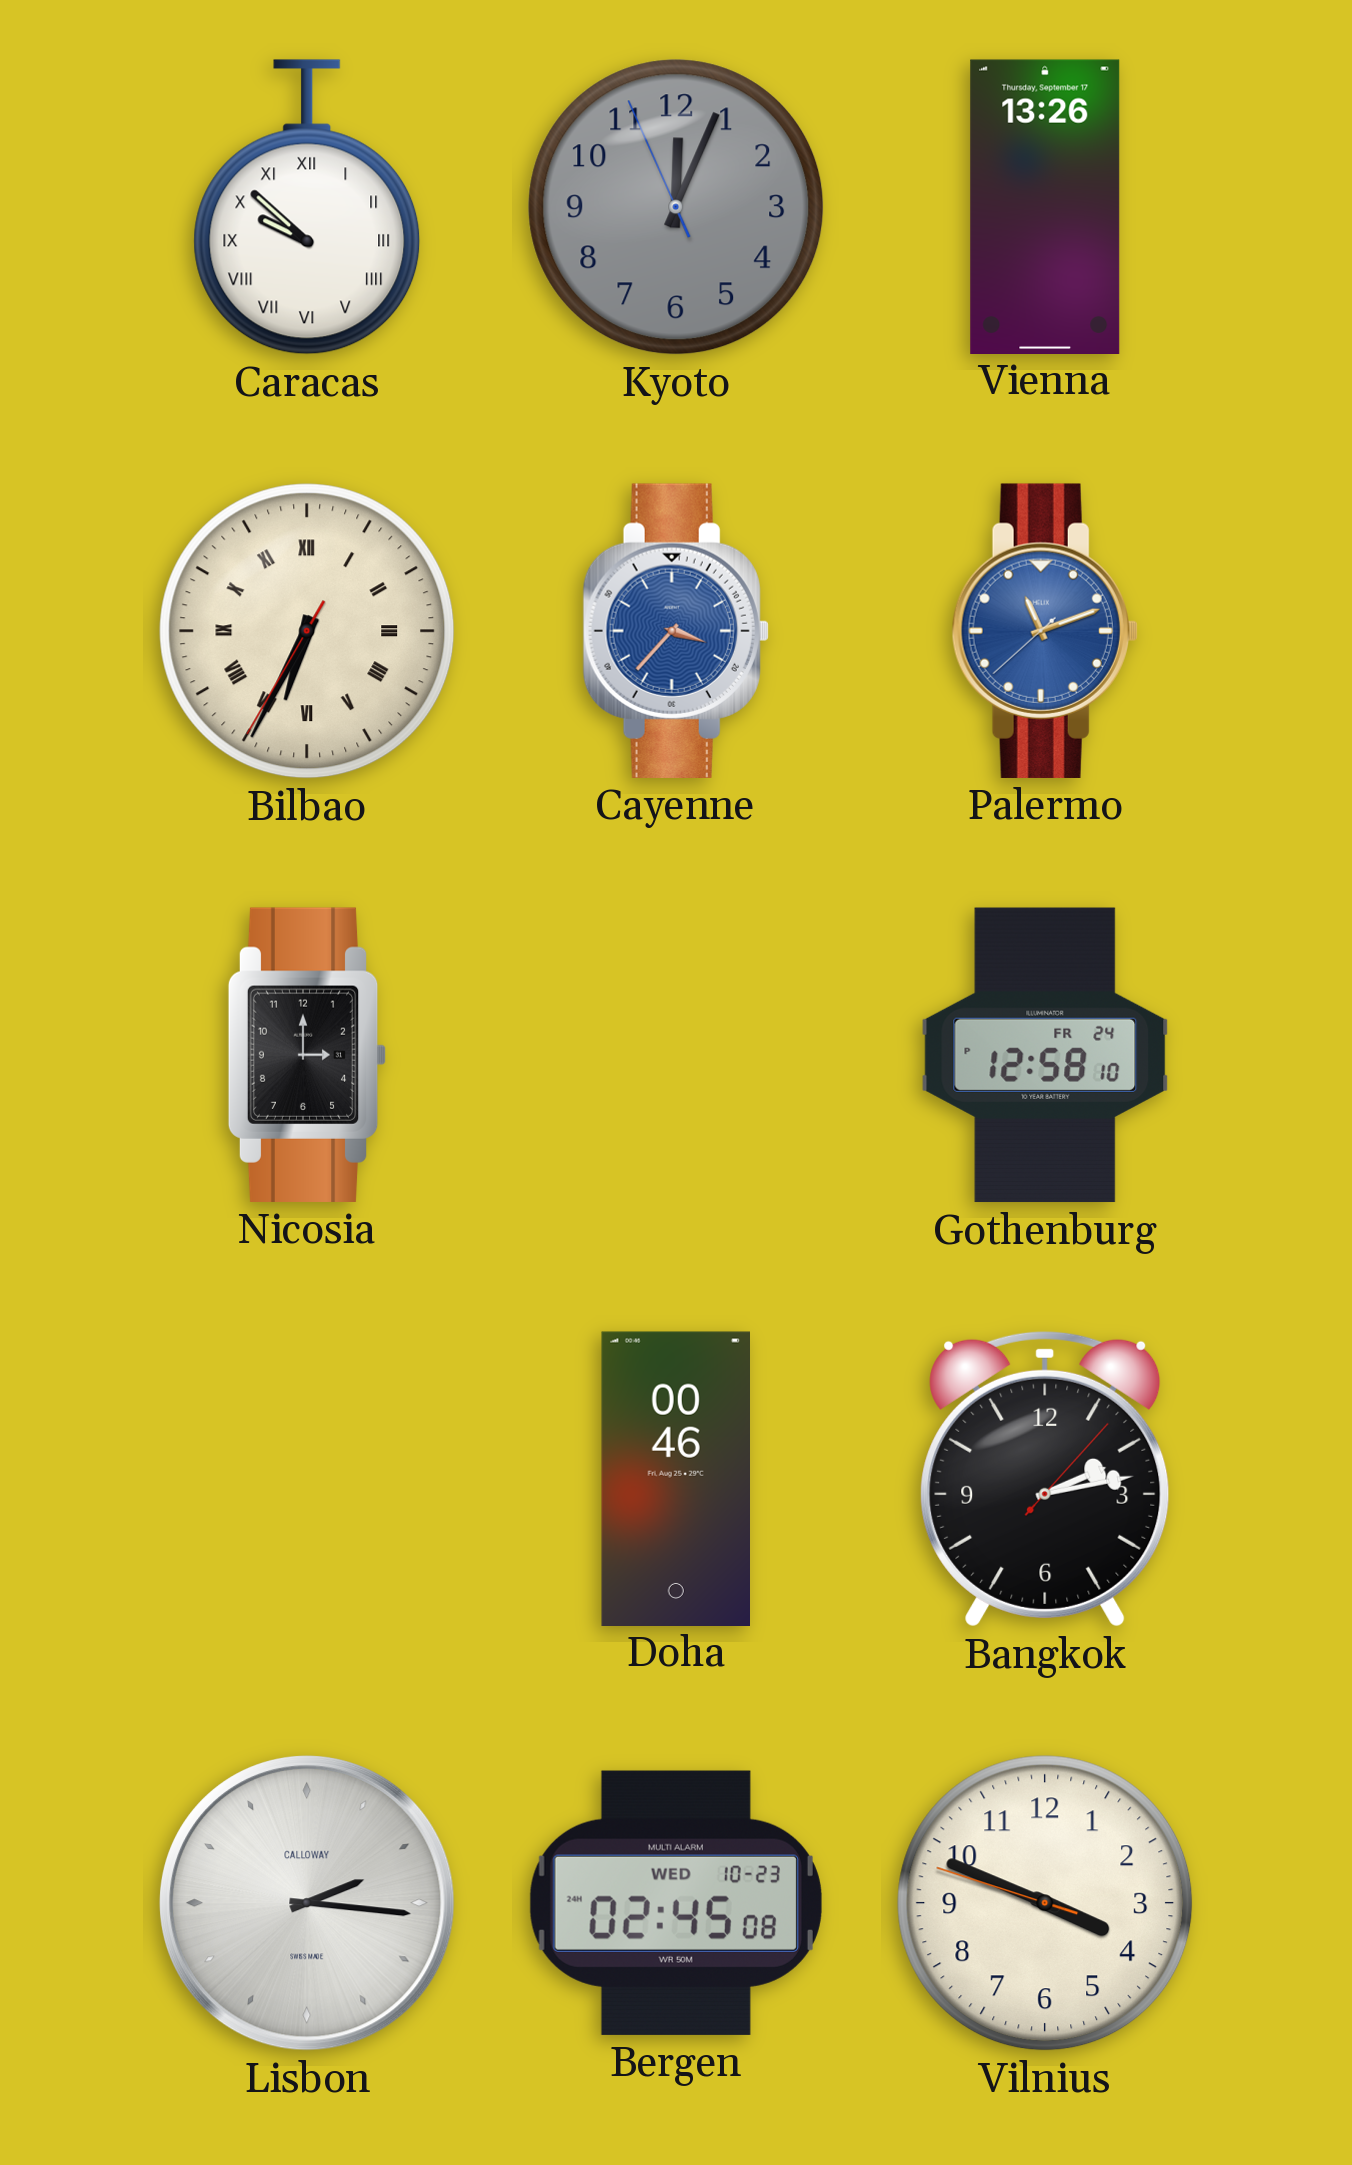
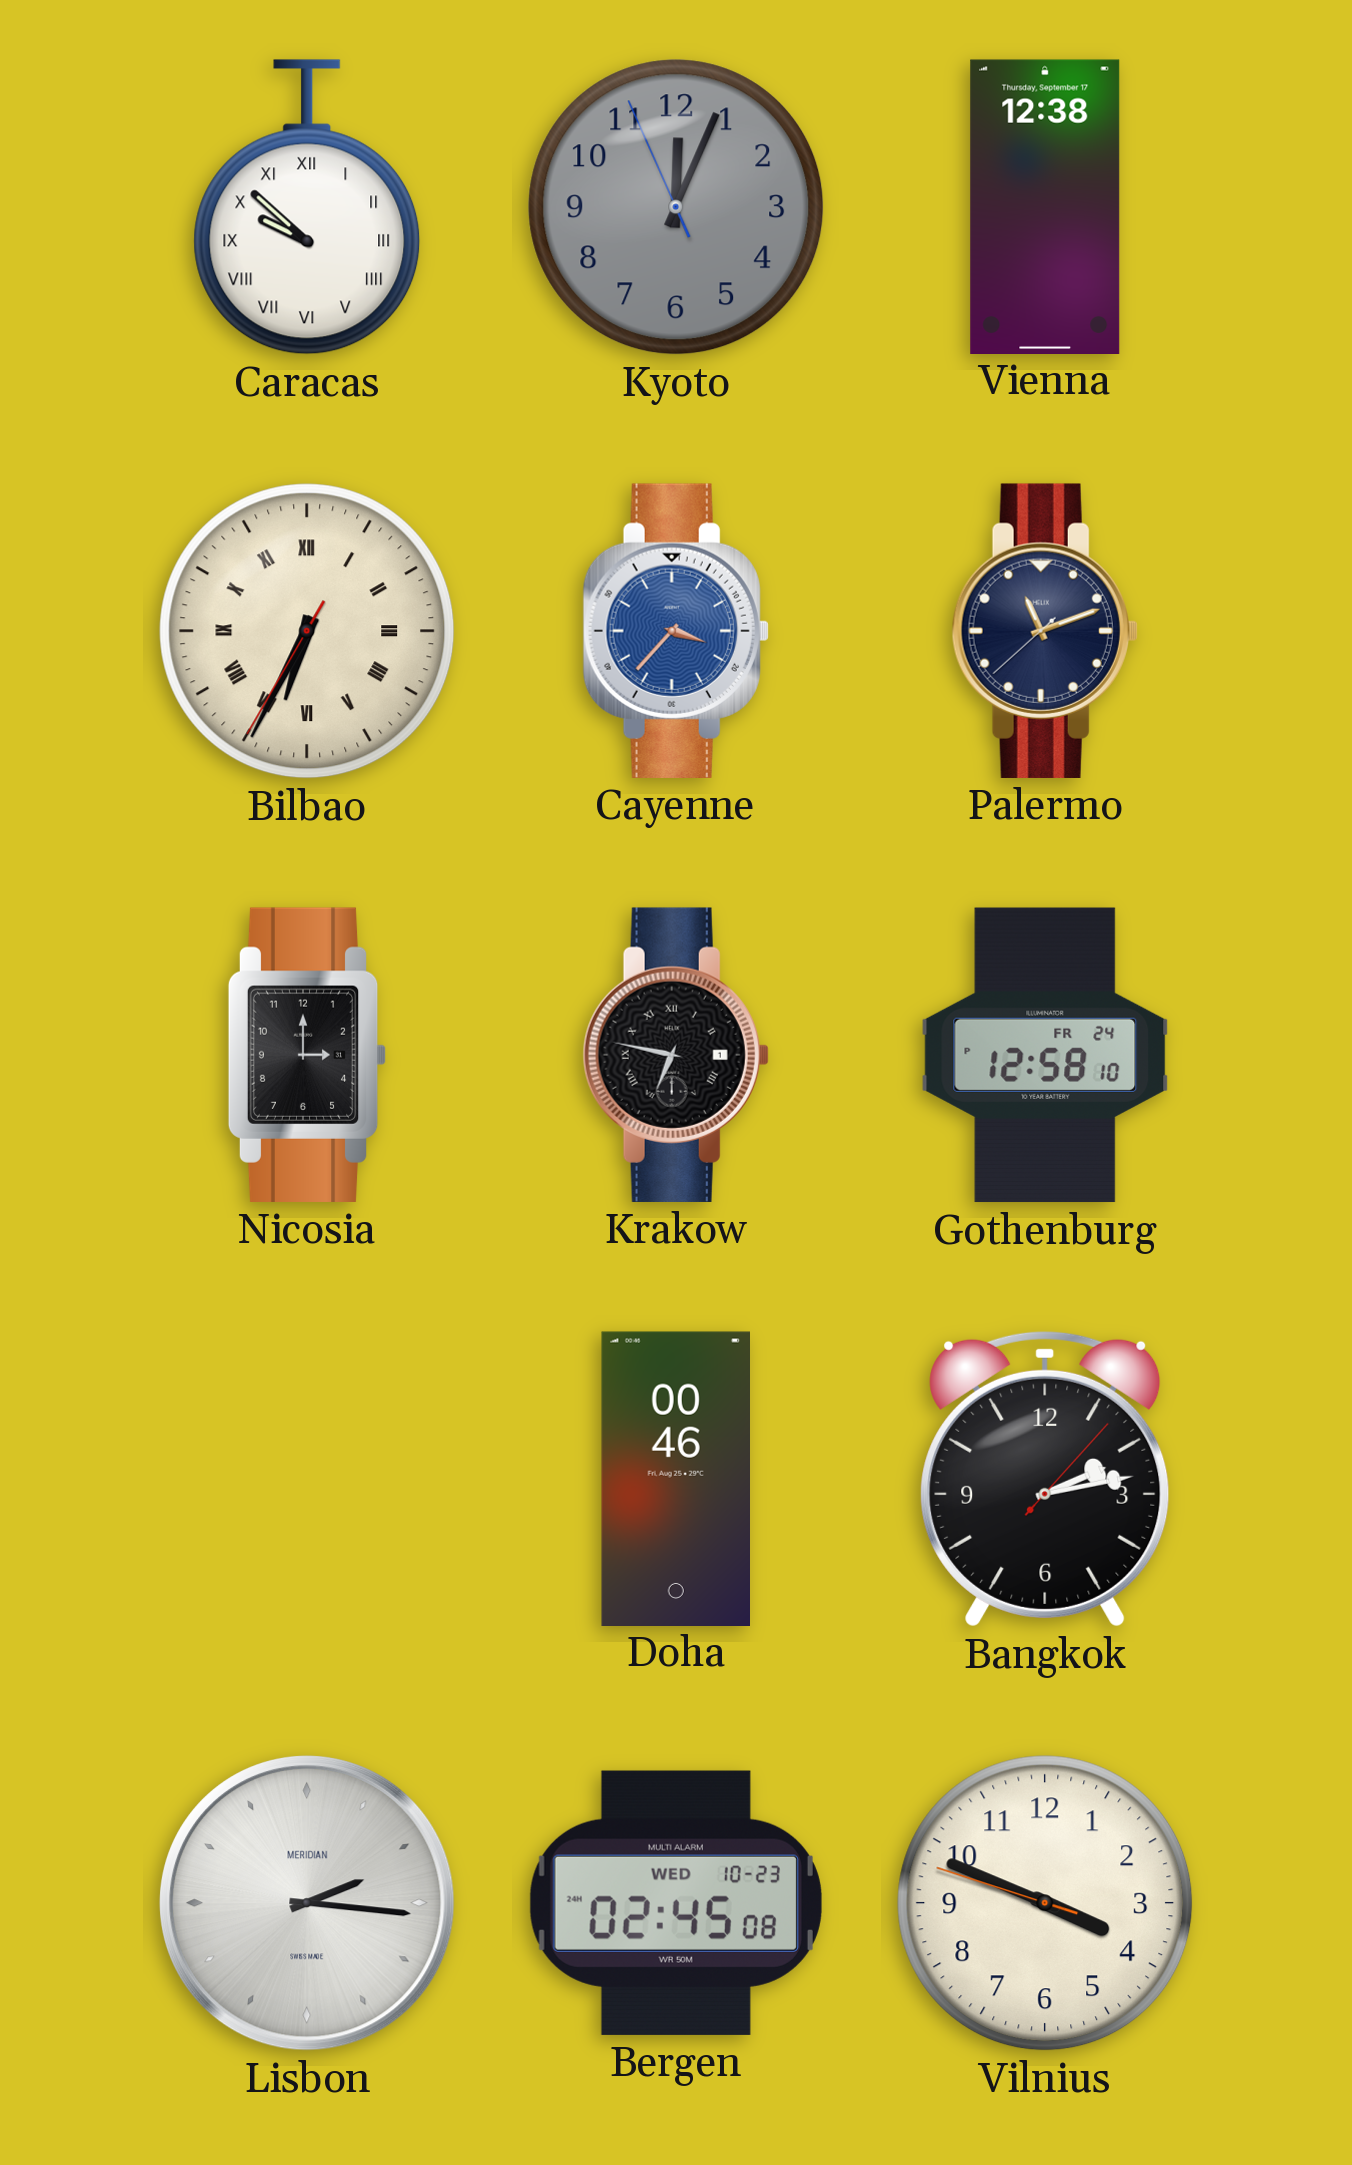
Vienna: 13:26 -> 12:38 (1045, 206)
Palermo dial: blue -> navy (1045, 631)
Krakow: none -> 6:47 (676, 1055)
Lisbon brand: CALLOWAY -> MERIDIAN (307, 1903)
